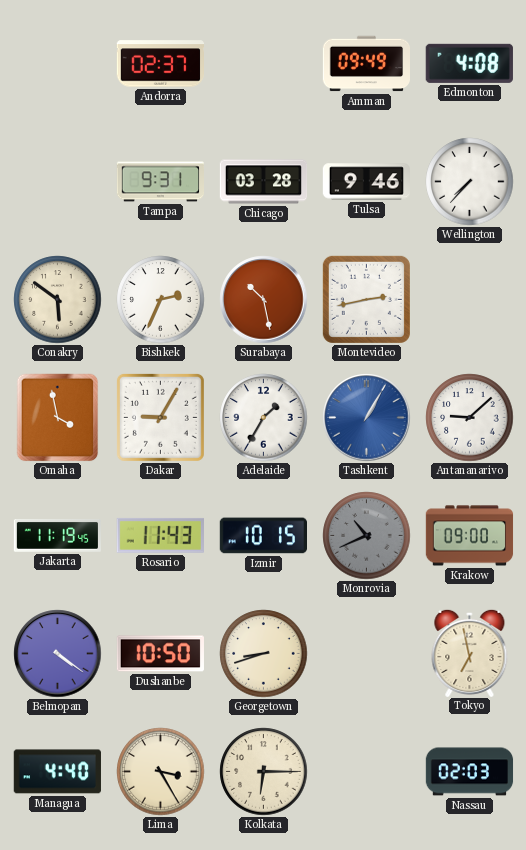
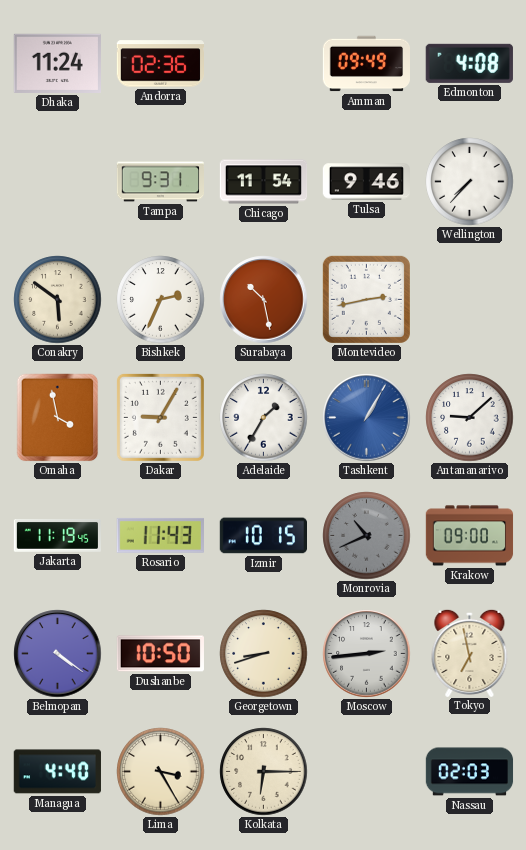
Dhaka: none -> 11:24 (57, 63)
Andorra: 02:37 -> 02:36 (160, 64)
Chicago: 03:28 -> 11:54 (264, 182)
Moscow: none -> 2:44 (367, 654)
